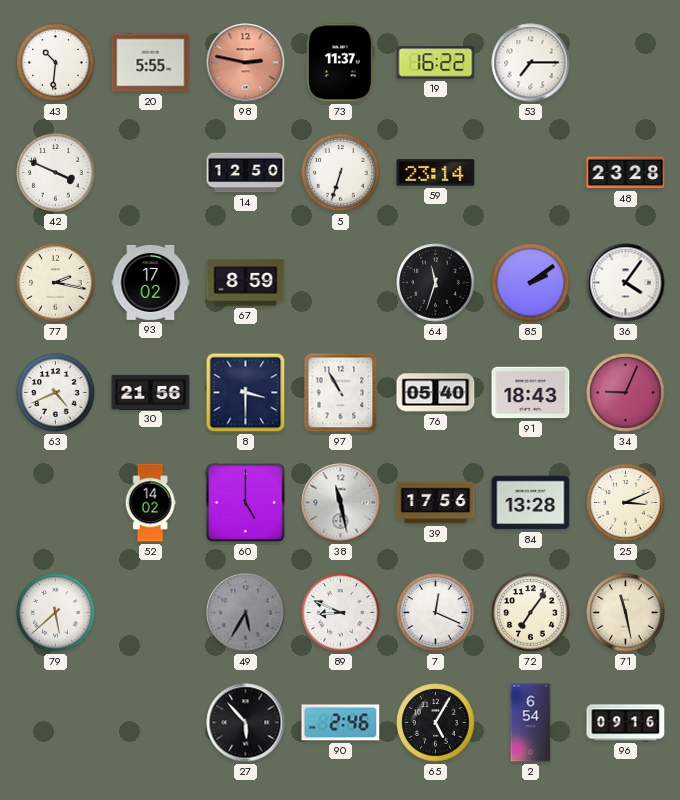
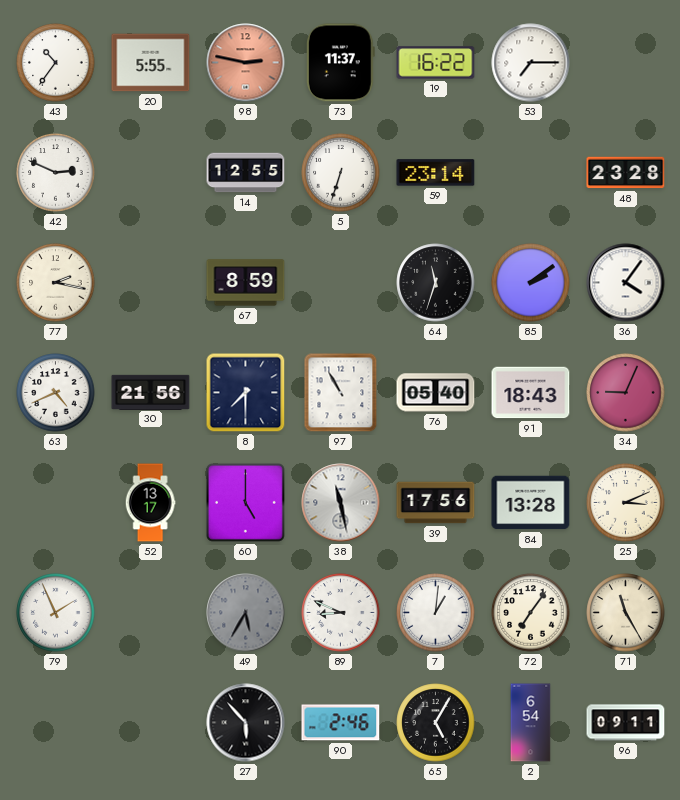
43: 10:31 -> 10:36 (56, 63)
42: 3:49 -> 2:49 (56, 173)
14: 12:50 -> 12:55 (246, 173)
93: 17:02 -> none (151, 282)
8: 3:30 -> 7:30 (246, 393)
52: 14:02 -> 13:17 (150, 503)
79: 5:38 -> 1:56 (56, 613)
7: 12:19 -> 1:01 (436, 613)
71: 11:28 -> 11:25 (626, 613)
96: 09:16 -> 09:11 (626, 723)
